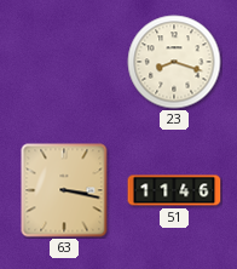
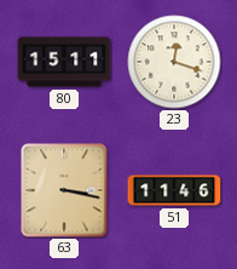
80: none -> 15:11 (64, 62)
23: 8:18 -> 12:18 (174, 62)
